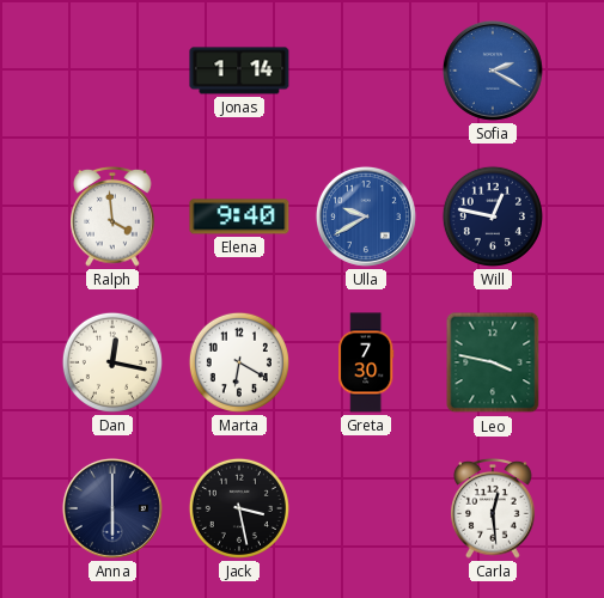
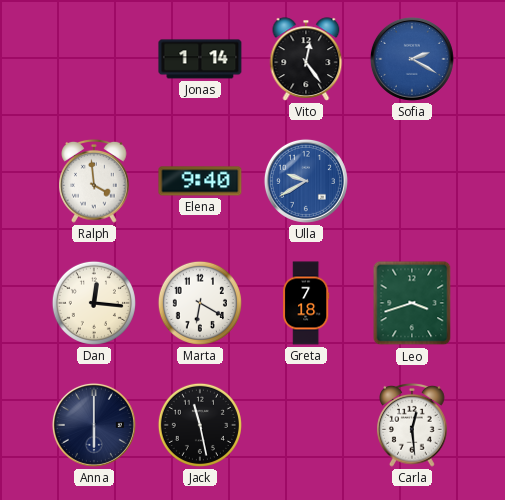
Vito: none -> 12:24 (306, 59)
Will: 12:47 -> none (493, 216)
Dan: 12:17 -> 12:16 (94, 303)
Greta: 7:30 -> 7:18 (306, 303)
Leo: 3:47 -> 3:42 (412, 303)
Jack: 3:28 -> 11:28 (200, 425)
